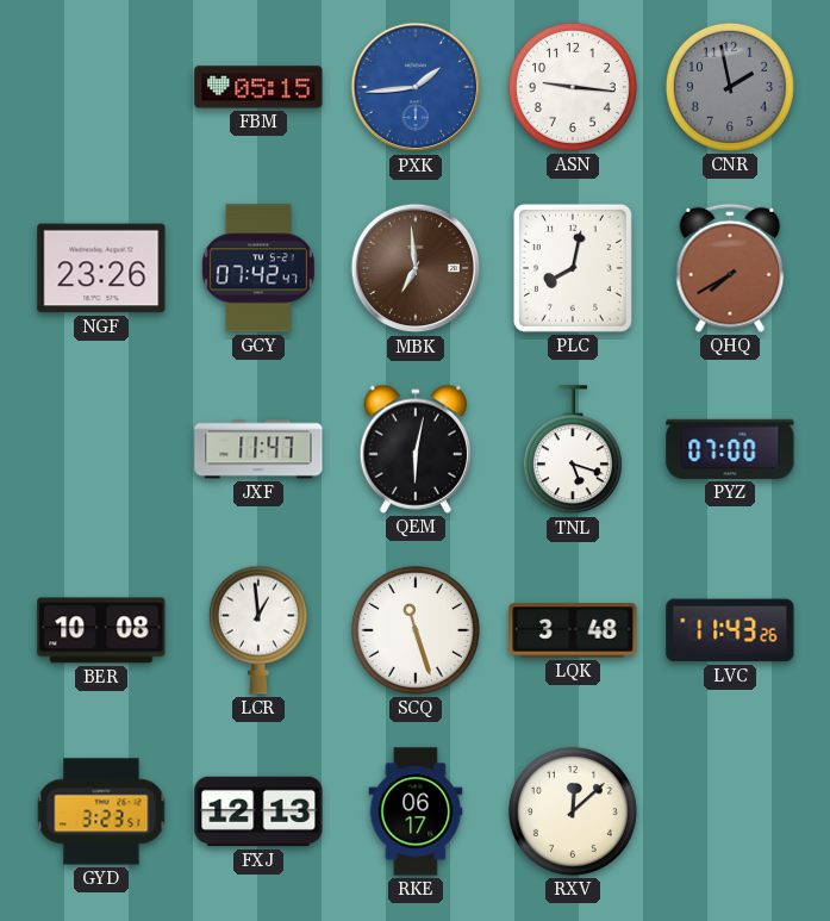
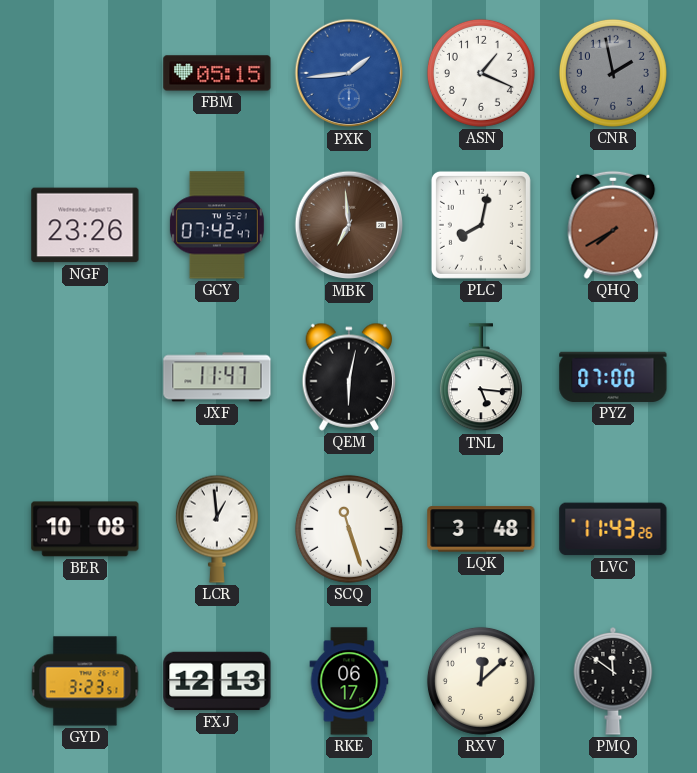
ASN: 9:16 -> 1:19 (481, 73)
TNL: 5:18 -> 5:16 (481, 378)
PMQ: none -> 11:51 (613, 682)
